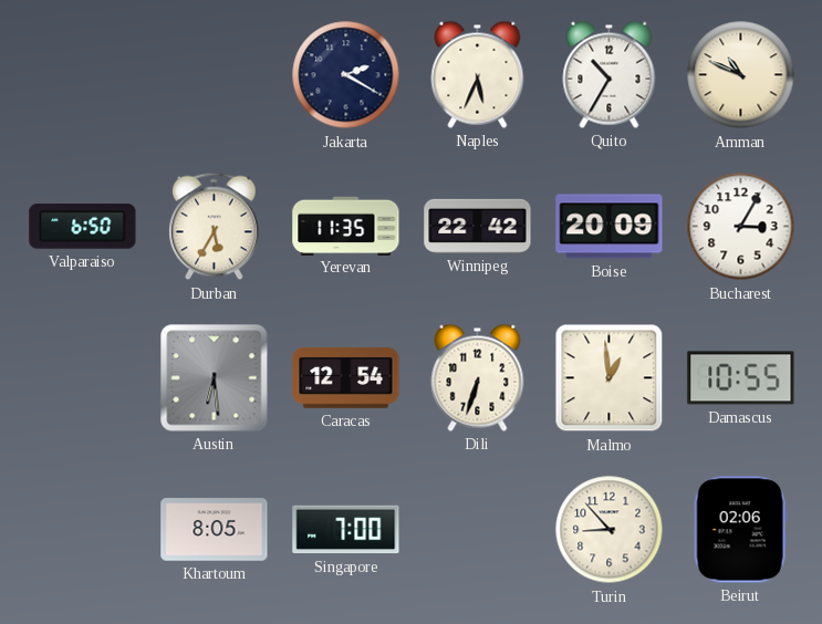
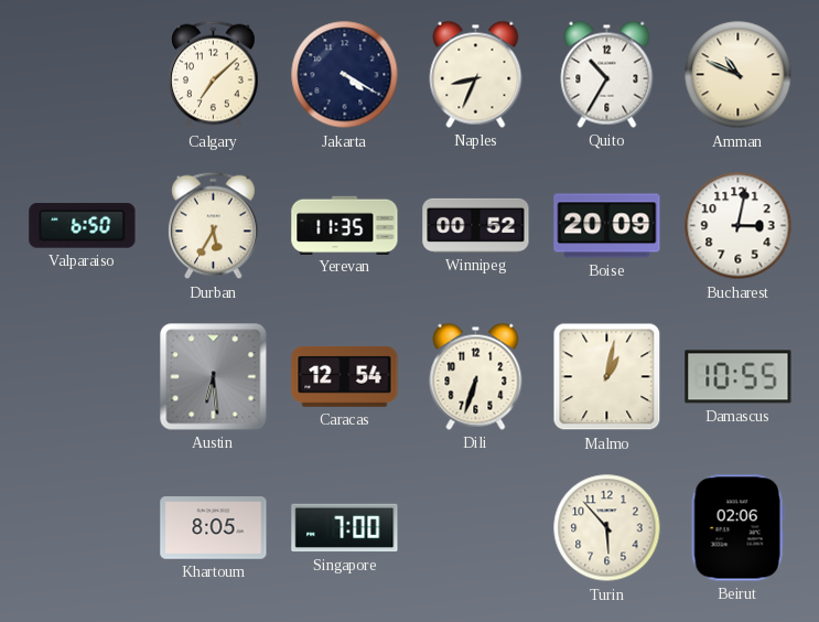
Calgary: none -> 7:08 (214, 75)
Jakarta: 2:20 -> 4:20 (345, 75)
Naples: 5:34 -> 8:34 (476, 74)
Winnipeg: 22:42 -> 00:52 (476, 225)
Bucharest: 3:05 -> 3:02 (739, 226)
Malmo: 12:59 -> 1:02 (607, 377)
Turin: 8:53 -> 5:53 (607, 528)
